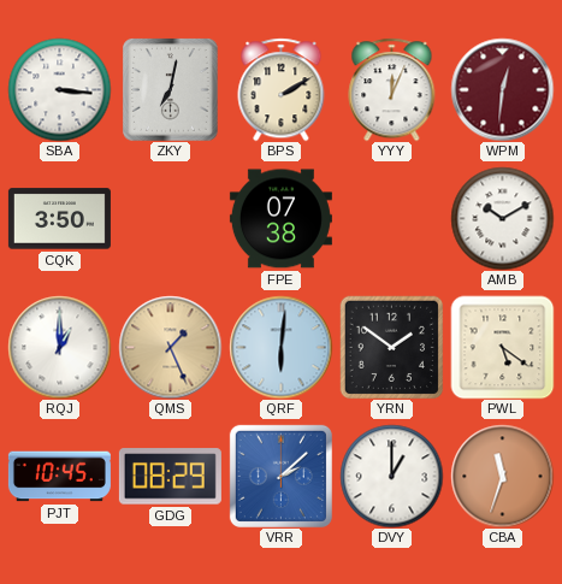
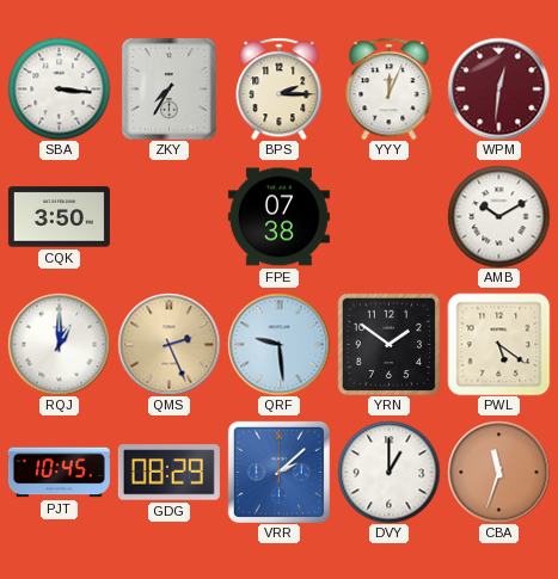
ZKY: 7:02 -> 7:35 (170, 88)
BPS: 2:10 -> 2:15 (280, 88)
QMS: 1:26 -> 2:26 (168, 344)
QRF: 6:01 -> 9:29 (278, 344)
